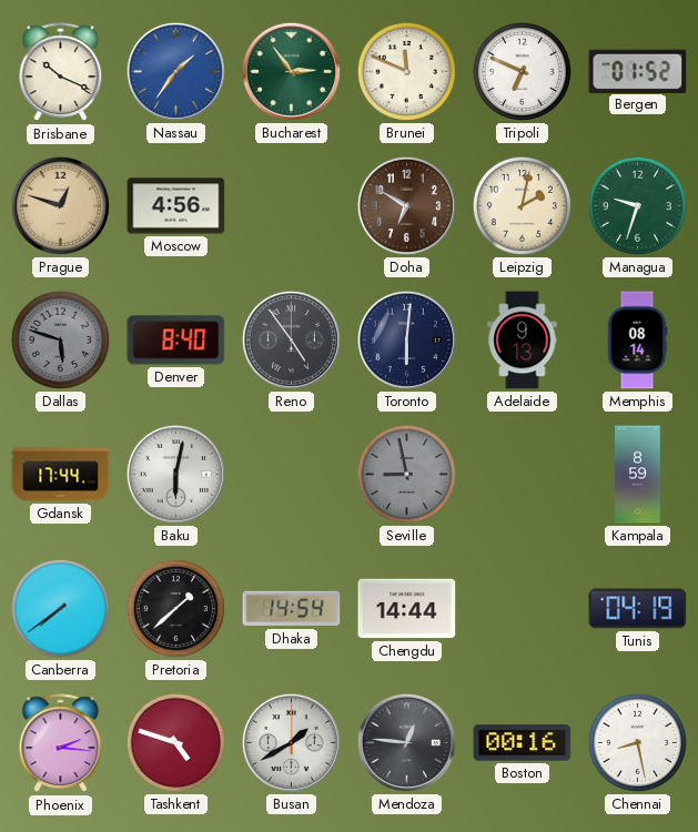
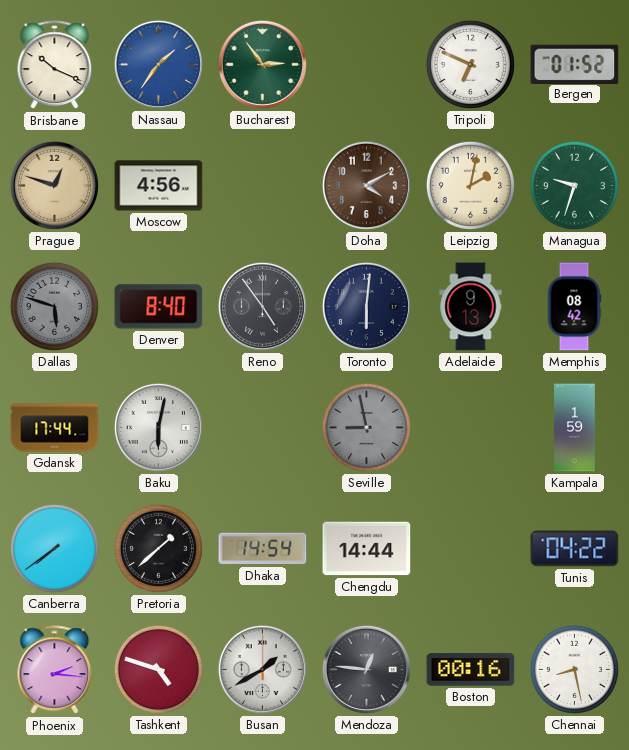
Brunei: 11:49 -> none (406, 71)
Doha: 6:50 -> 4:10 (366, 185)
Memphis: 08:14 -> 08:42 (574, 307)
Kampala: 8:59 -> 1:59 (575, 428)
Tunis: 04:19 -> 04:22 (575, 549)
